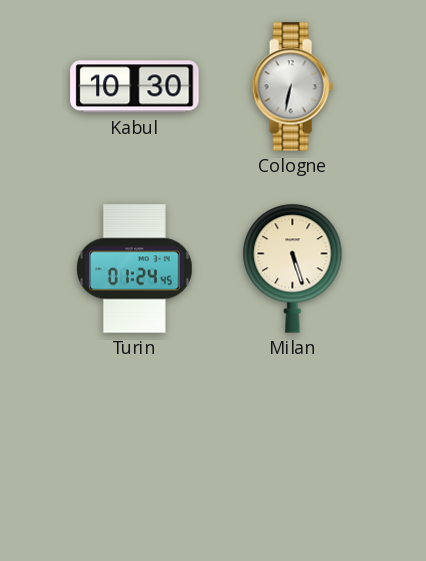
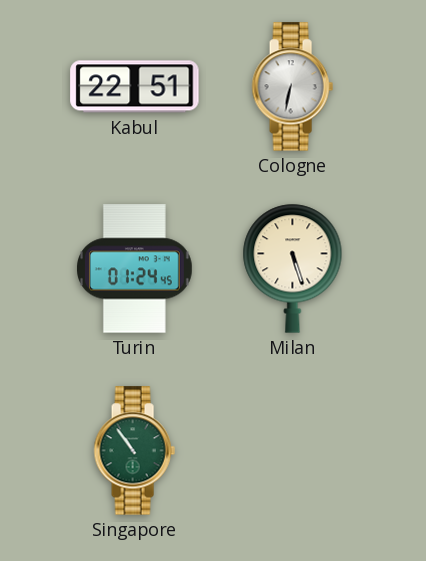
Kabul: 10:30 -> 22:51 (135, 87)
Singapore: none -> 10:54 (134, 451)
